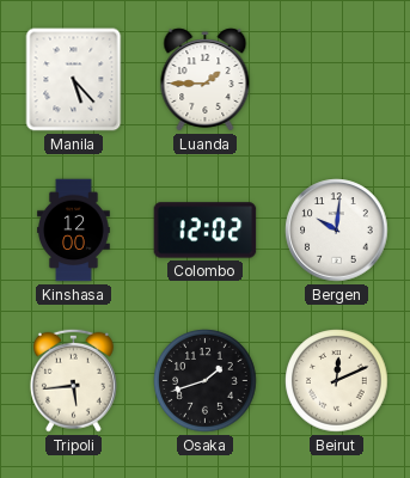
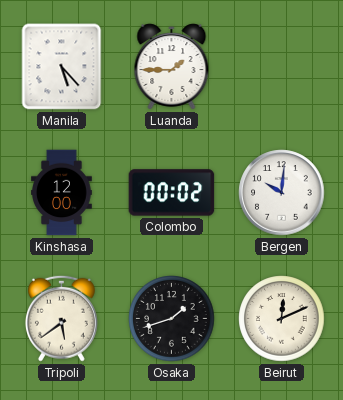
Colombo: 12:02 -> 00:02 (172, 193)
Tripoli: 5:44 -> 5:39 (61, 318)
